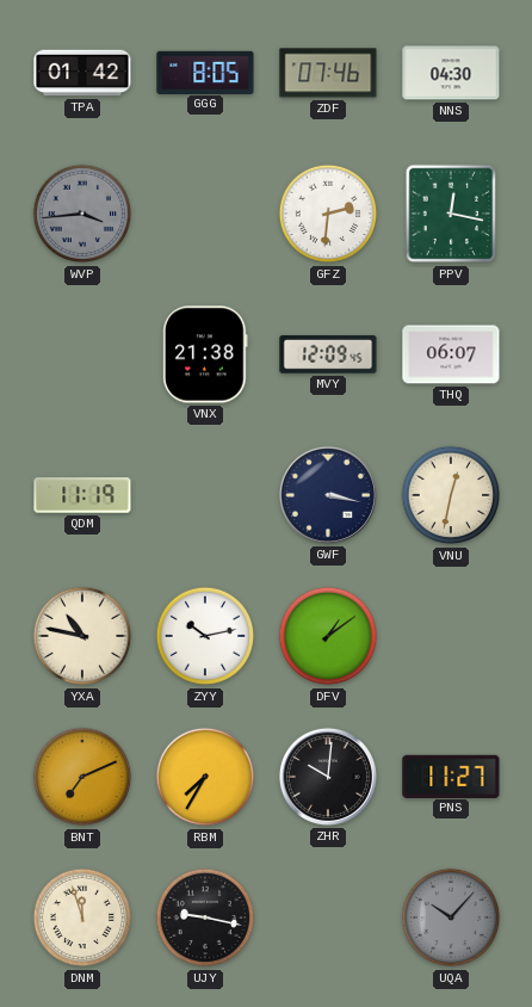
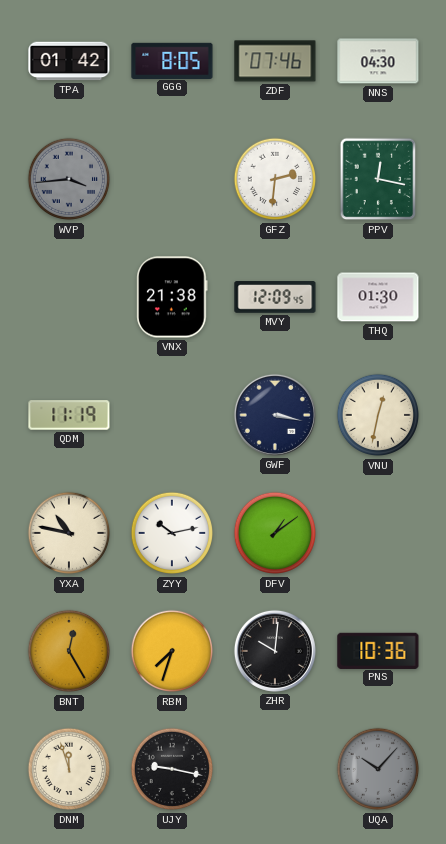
THQ: 06:07 -> 01:30 (378, 297)
BNT: 7:11 -> 12:25 (69, 651)
RBM: 7:35 -> 7:33 (172, 651)
PNS: 11:27 -> 10:36 (378, 650)
